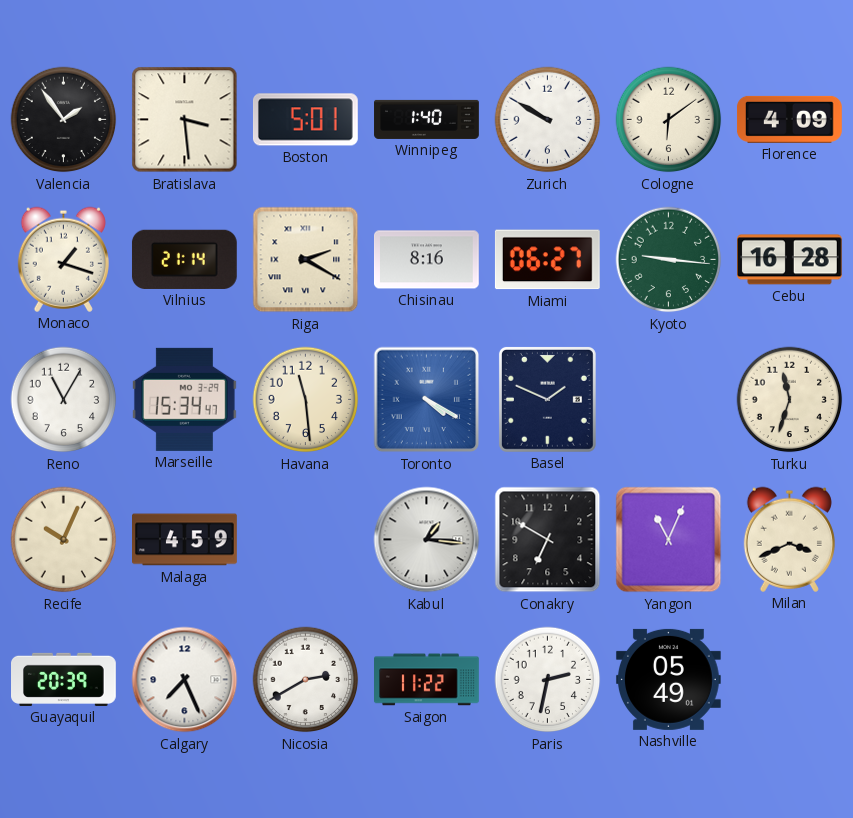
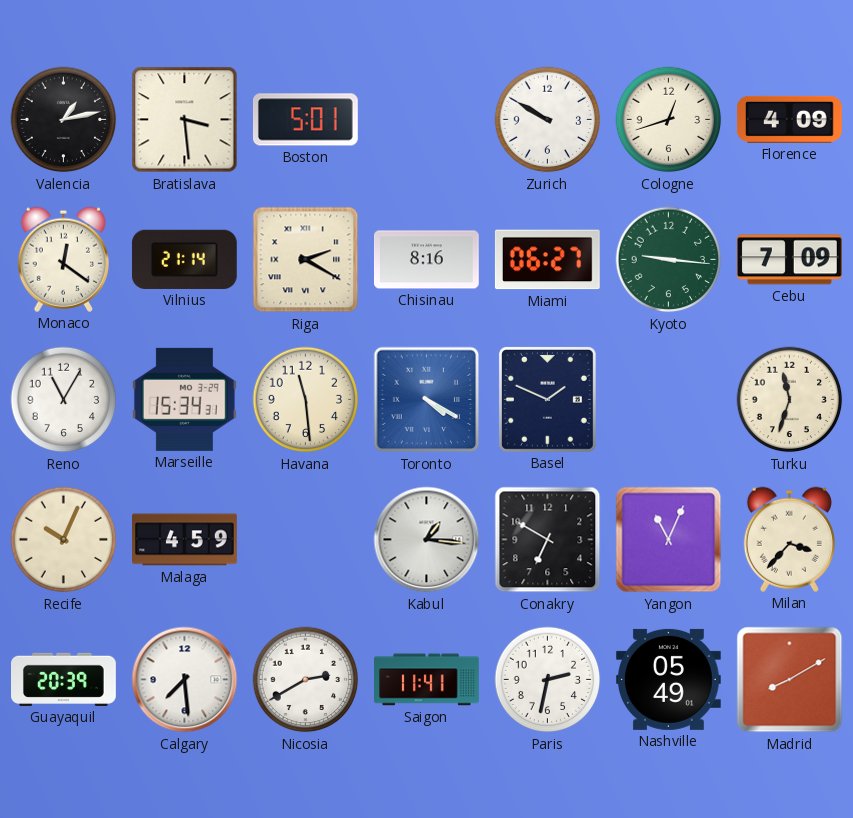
Valencia: 1:54 -> 1:13 (64, 120)
Winnipeg: 1:40 -> none (427, 119)
Cologne: 6:09 -> 12:42 (669, 120)
Monaco: 1:18 -> 12:21 (63, 259)
Cebu: 16:28 -> 7:09 (790, 260)
Marseille: 15:34:47 -> 15:34:31 (184, 399)
Milan: 3:41 -> 3:37 (789, 539)
Calgary: 7:26 -> 7:29 (185, 680)
Saigon: 11:22 -> 11:41 (427, 680)
Madrid: none -> 8:10 (790, 680)
